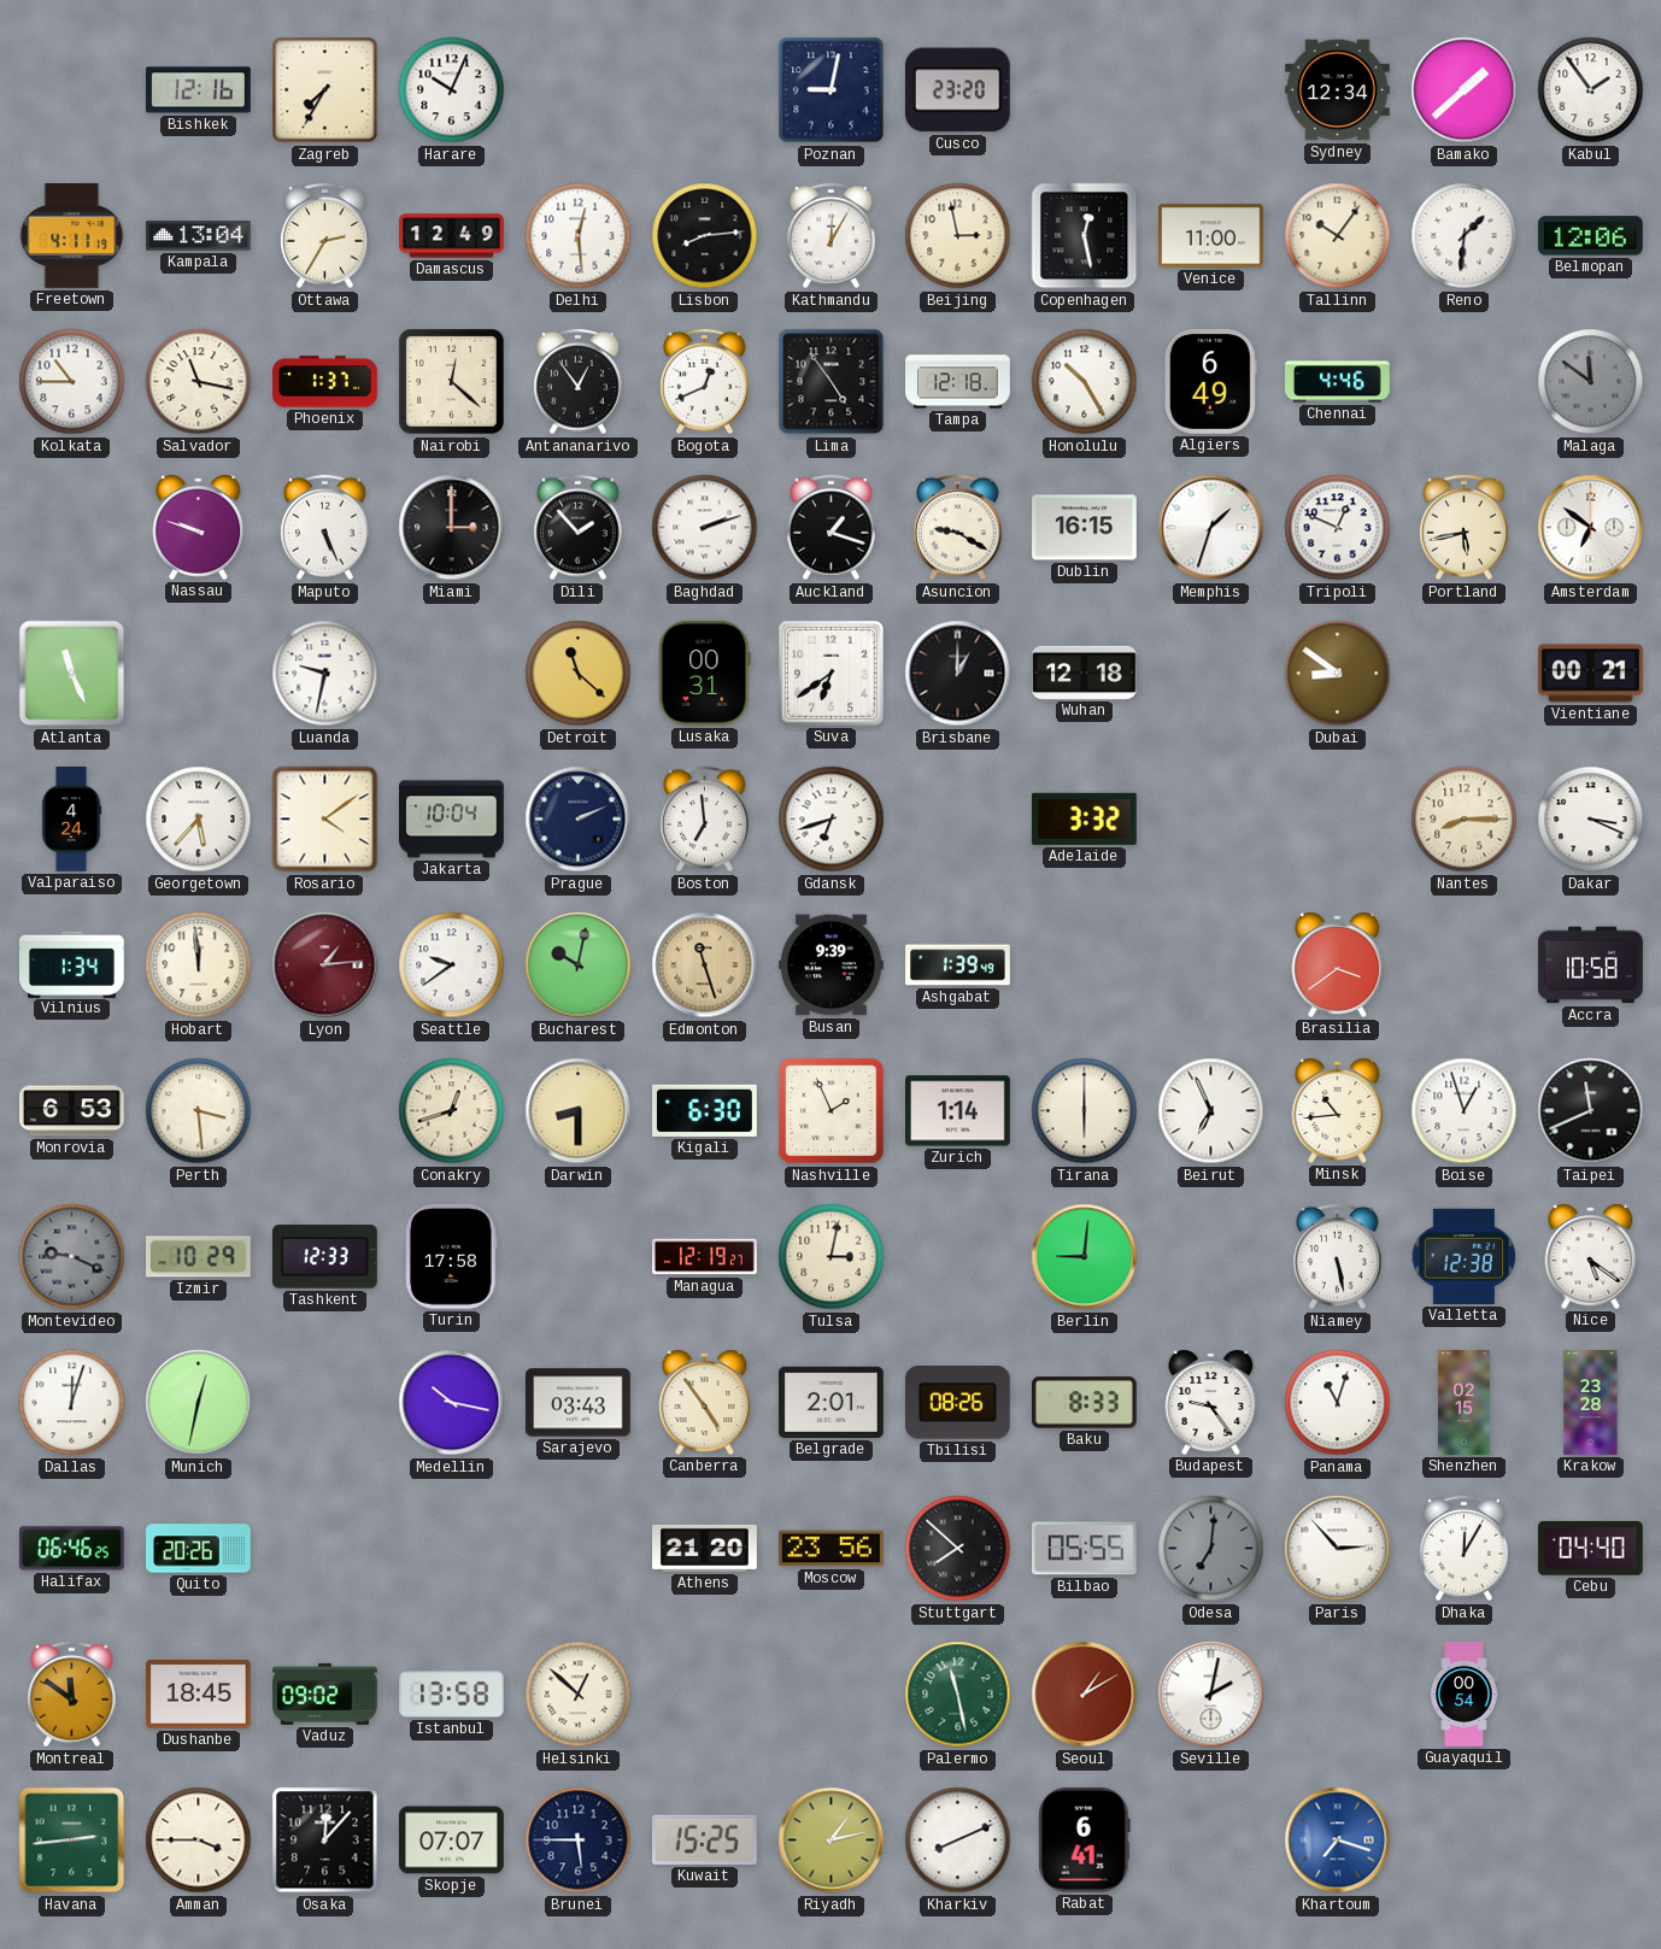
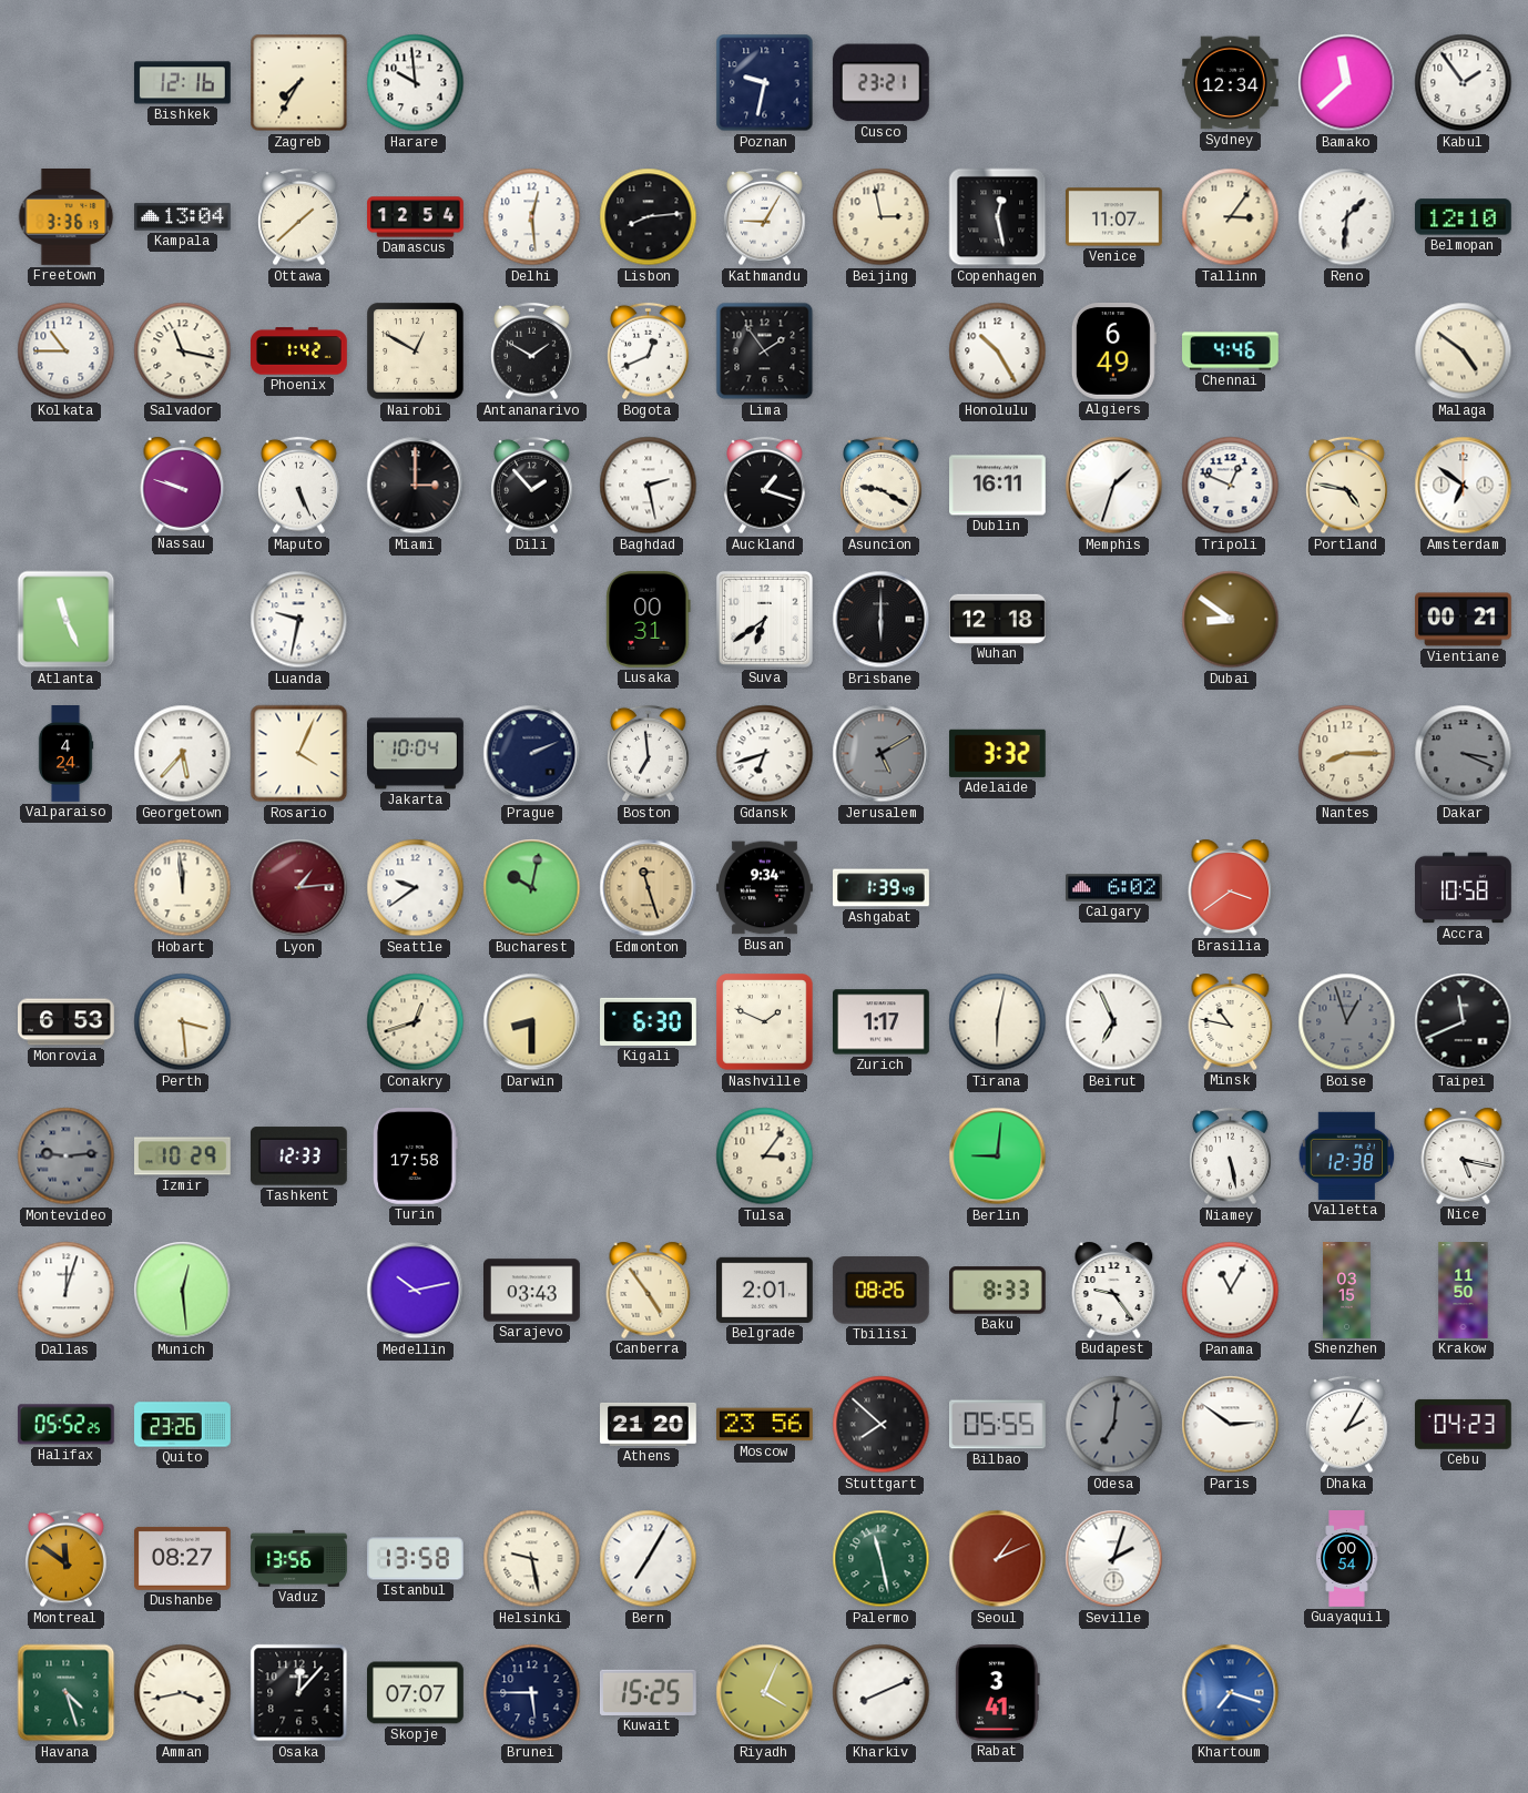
Harare: 10:04 -> 9:59 (416, 83)
Poznan: 9:02 -> 9:32 (765, 83)
Cusco: 23:20 -> 23:21 (880, 83)
Bamako: 1:38 -> 11:38 (1347, 83)
Freetown: 4:11 -> 3:36 (67, 217)
Ottawa: 2:35 -> 1:38 (299, 217)
Damascus: 12:49 -> 12:54 (416, 217)
Kathmandu: 12:05 -> 9:05 (765, 217)
Venice: 11:00 -> 11:07 (1114, 217)
Tallinn: 10:06 -> 3:06 (1231, 217)
Belmopan: 12:06 -> 12:10 (1463, 217)
Phoenix: 1:37 -> 1:42 (299, 352)
Nairobi: 12:22 -> 12:50 (416, 352)
Antananarivo: 12:54 -> 1:50 (532, 352)
Lima: 4:54 -> 1:54 (765, 352)
Tampa: 12:18 -> none (958, 382)
Malaga: 11:51 -> 4:51 (1464, 352)
Malaga dial: grey -> cream (1464, 352)
Baghdad: 2:12 -> 2:28 (649, 486)
Dublin: 16:15 -> 16:11 (998, 486)
Portland: 5:43 -> 4:47 (1347, 486)
Detroit: 11:22 -> none (579, 674)
Brisbane: 1:00 -> 6:00 (882, 620)
Rosario: 4:09 -> 4:04 (299, 754)
Jerusalem: none -> 5:10 (882, 754)
Dakar dial: white -> grey (1464, 754)
Vilnius: 1:34 -> none (72, 964)
Busan: 9:39 -> 9:34 (765, 888)
Calgary: none -> 6:02 (1114, 888)
Nashville: 1:56 -> 1:49 (765, 1022)
Zurich: 1:14 -> 1:17 (882, 1022)
Tirana: 6:00 -> 6:02 (998, 1022)
Minsk: 10:44 -> 10:47 (1231, 1021)
Boise dial: white -> grey (1347, 1022)
Montevideo: 9:19 -> 9:14 (67, 1157)
Managua: 12:19 -> none (705, 1257)
Tulsa: 3:02 -> 3:06 (765, 1157)
Nice: 5:21 -> 5:17 (1464, 1155)
Munich: 12:32 -> 12:29 (183, 1291)
Medellin: 10:17 -> 10:13 (416, 1291)
Panama: 11:03 -> 11:05 (1231, 1291)
Shenzhen: 02:15 -> 03:15 (1346, 1291)
Krakow: 23:28 -> 11:50 (1464, 1291)
Halifax: 06:46 -> 05:52 (65, 1425)
Quito: 20:26 -> 23:26 (183, 1425)
Paris: 2:53 -> 2:51 (1231, 1425)
Dhaka: 12:05 -> 2:05 (1347, 1425)
Cebu: 04:40 -> 04:23 (1463, 1424)
Dushanbe: 18:45 -> 08:27 (183, 1558)
Vaduz: 09:02 -> 13:56 (299, 1558)
Helsinki: 12:52 -> 9:28 (532, 1559)
Bern: none -> 7:05 (649, 1559)
Seoul: 1:10 -> 1:11 (998, 1559)
Seville: 2:02 -> 2:03 (1114, 1559)
Havana: 2:44 -> 4:27 (67, 1693)
Amman: 3:45 -> 3:43 (183, 1693)
Riyadh: 1:13 -> 4:04 (765, 1693)
Rabat: 6:41 -> 3:41 (997, 1692)
